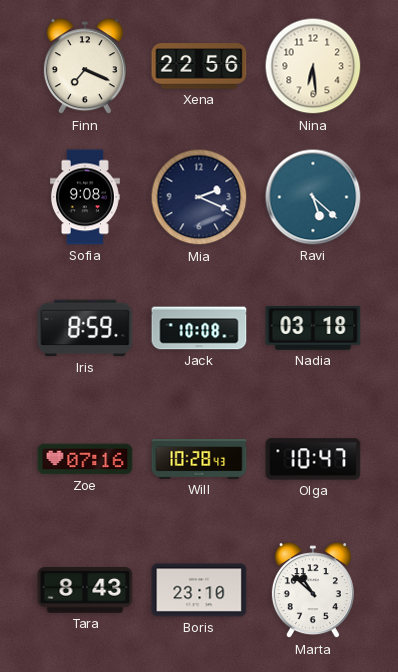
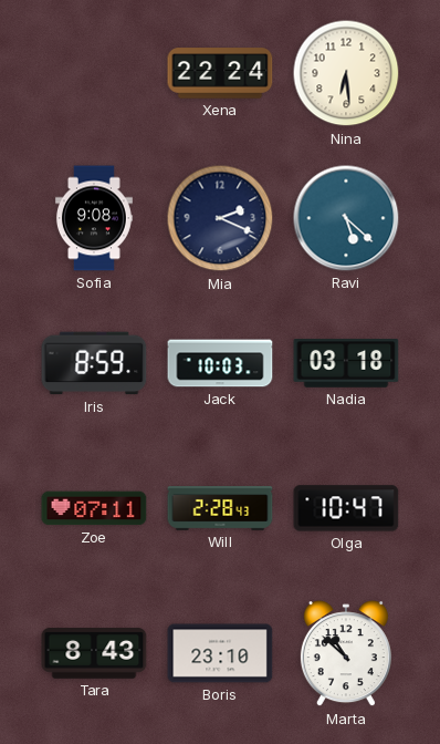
Finn: 7:19 -> none (85, 67)
Xena: 22:56 -> 22:24 (220, 73)
Jack: 10:08 -> 10:03 (220, 363)
Zoe: 07:16 -> 07:11 (94, 508)
Will: 10:28 -> 2:28 (220, 508)
